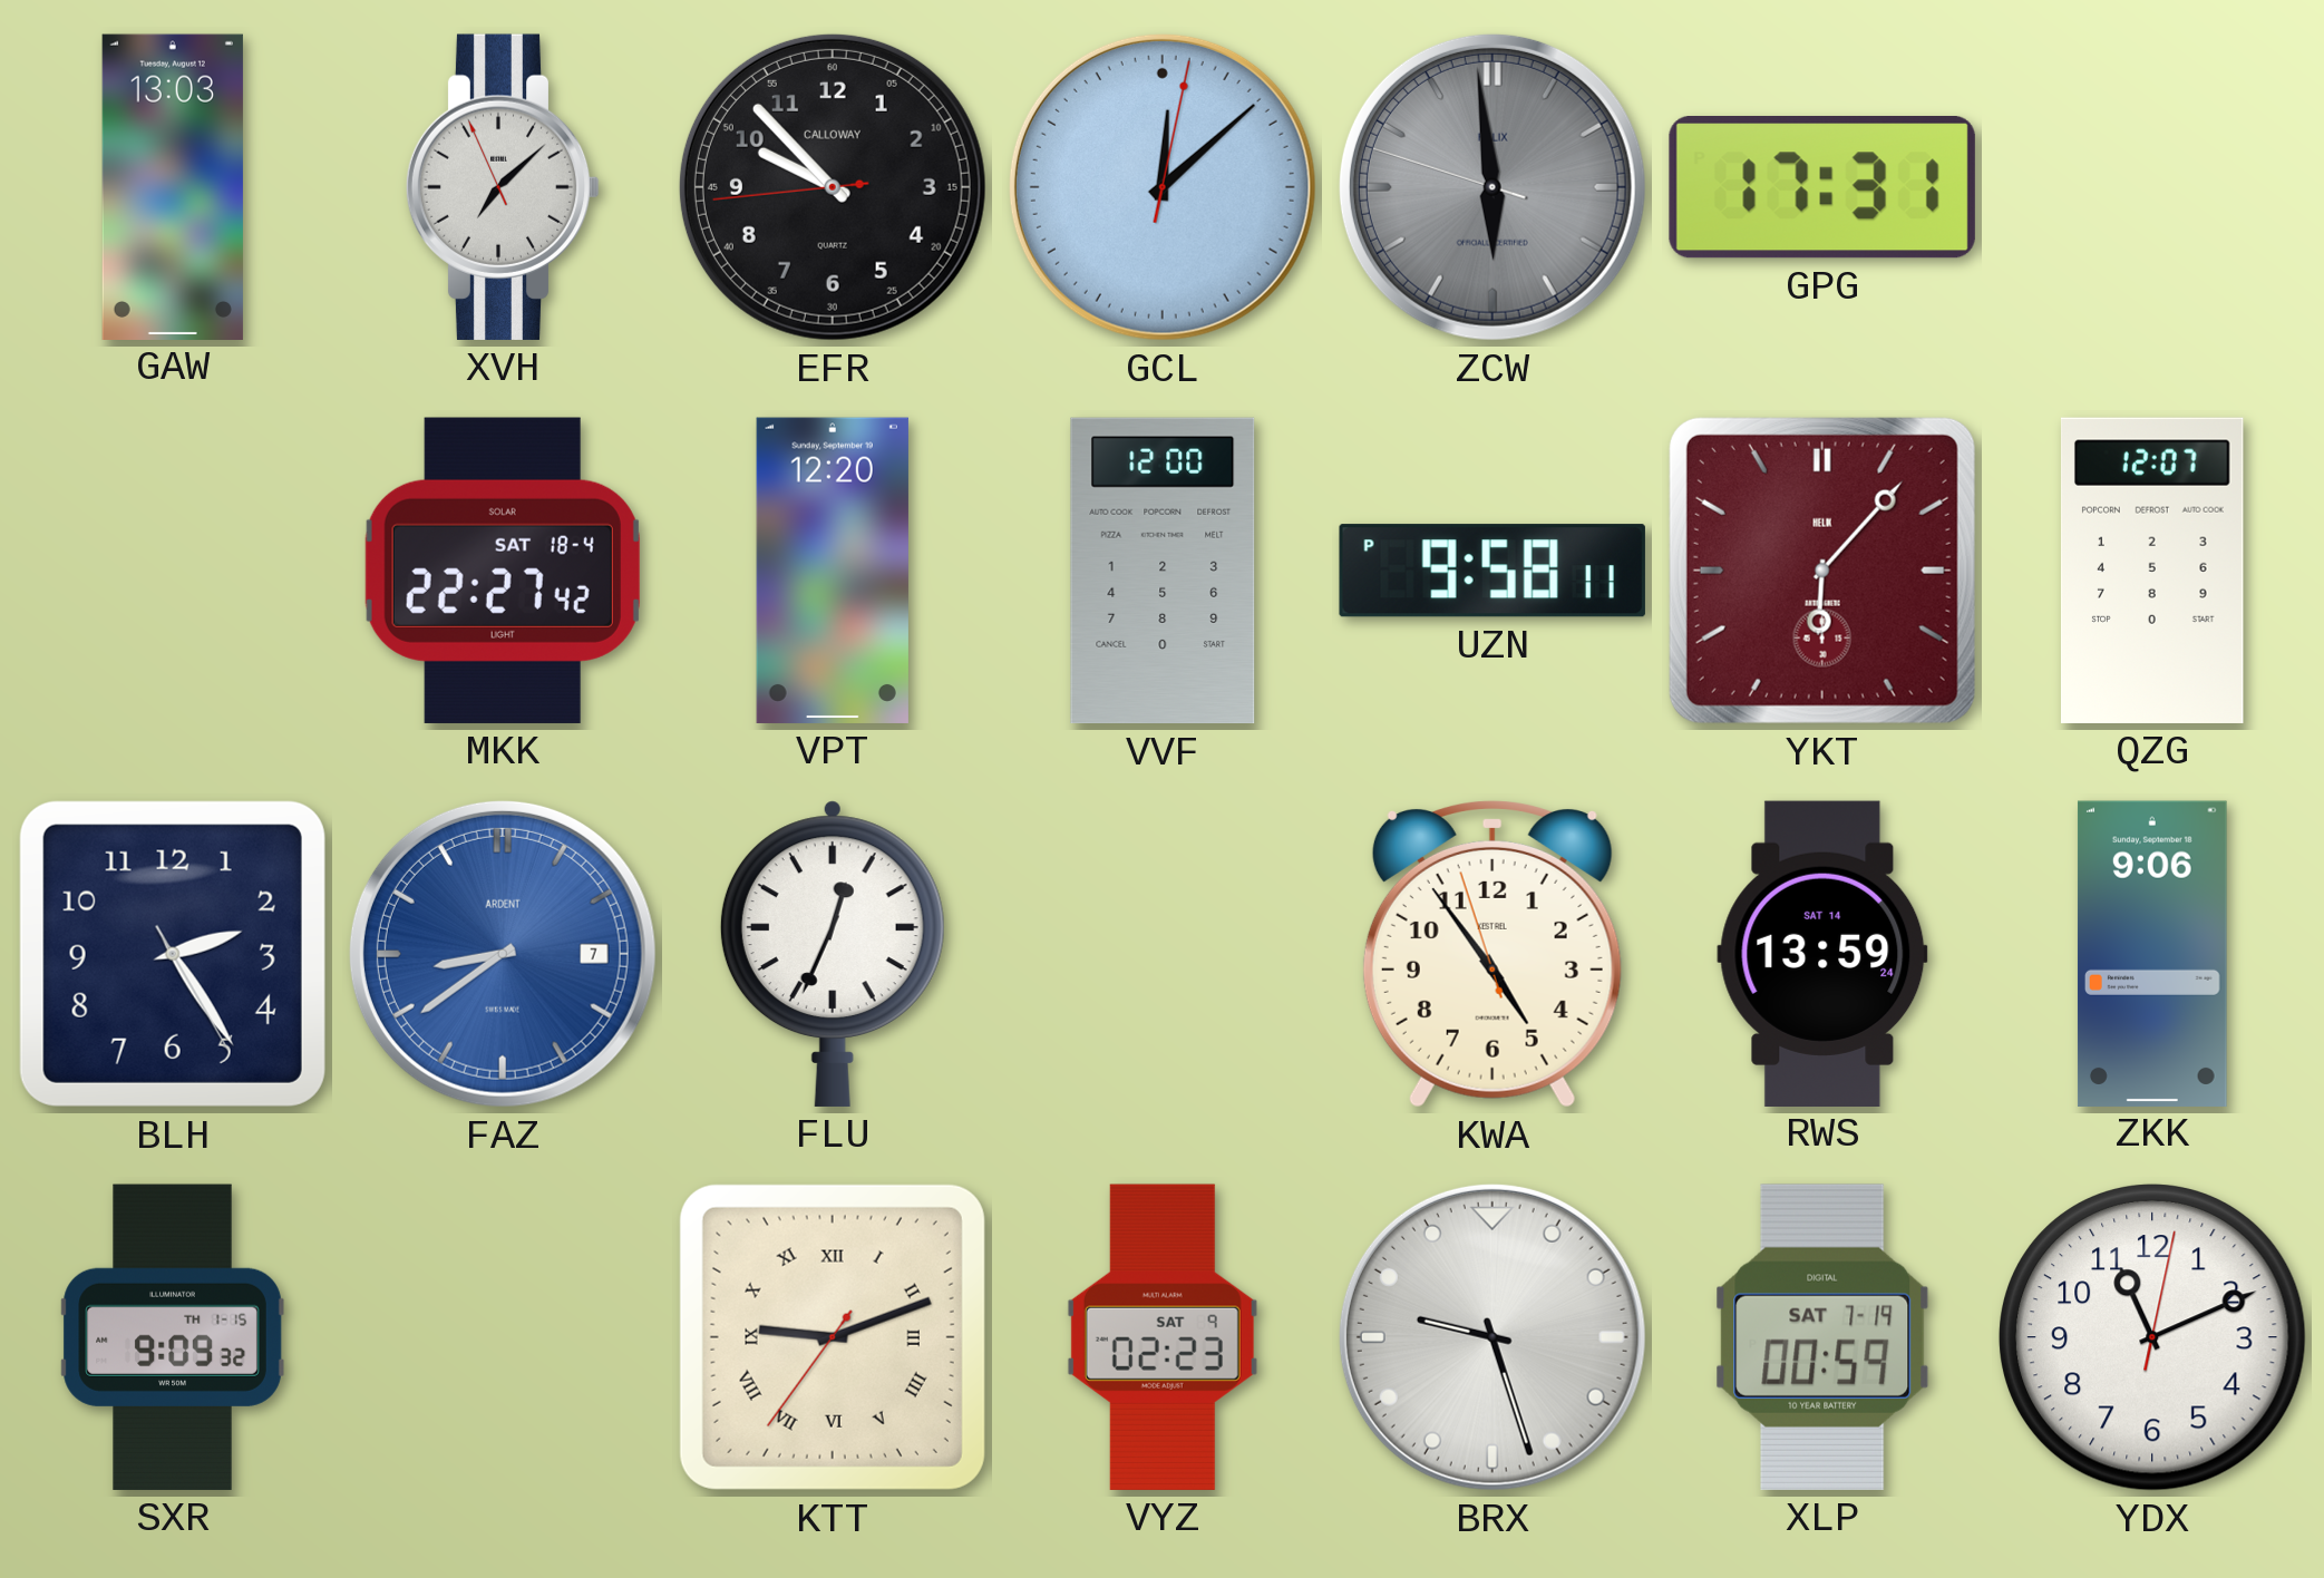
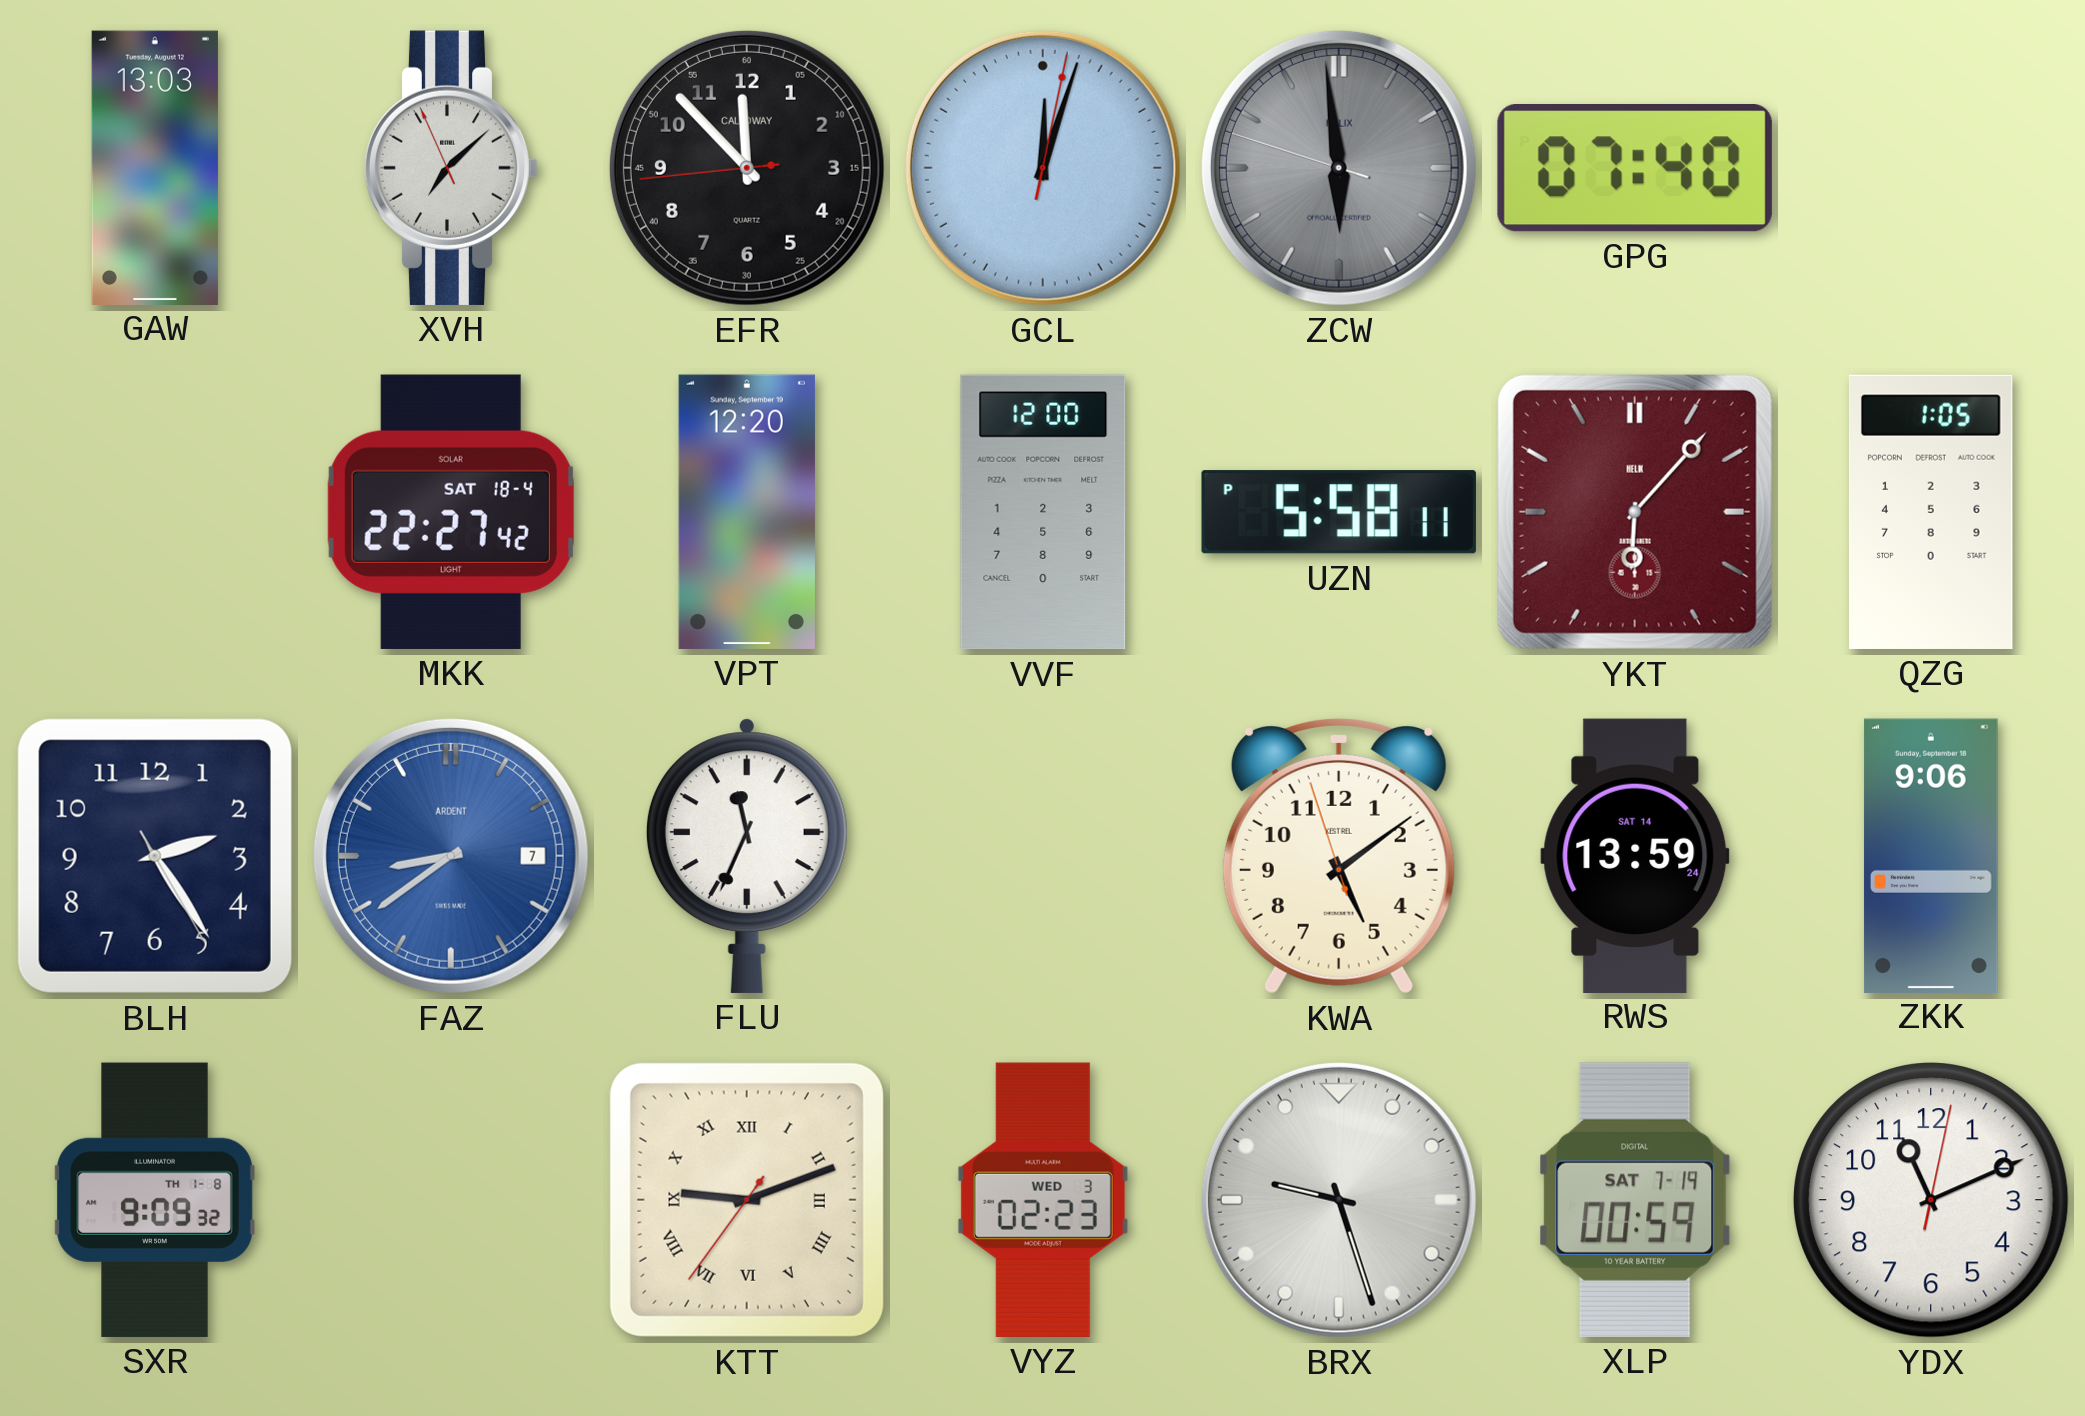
EFR: 9:52 -> 11:52 (747, 168)
GCL: 12:08 -> 12:03 (1043, 168)
GPG: 17:31 -> 07:40 (1635, 169)
UZN: 9:58 -> 5:58 (1339, 512)
QZG: 12:07 -> 1:05 (1931, 512)
FLU: 12:34 -> 11:34 (747, 856)
KWA: 4:53 -> 5:08 (1339, 856)
SXR date: TH 1-15 -> TH 1-8 (155, 1200)
VYZ date: SAT 9 -> WED 3 (1043, 1200)
